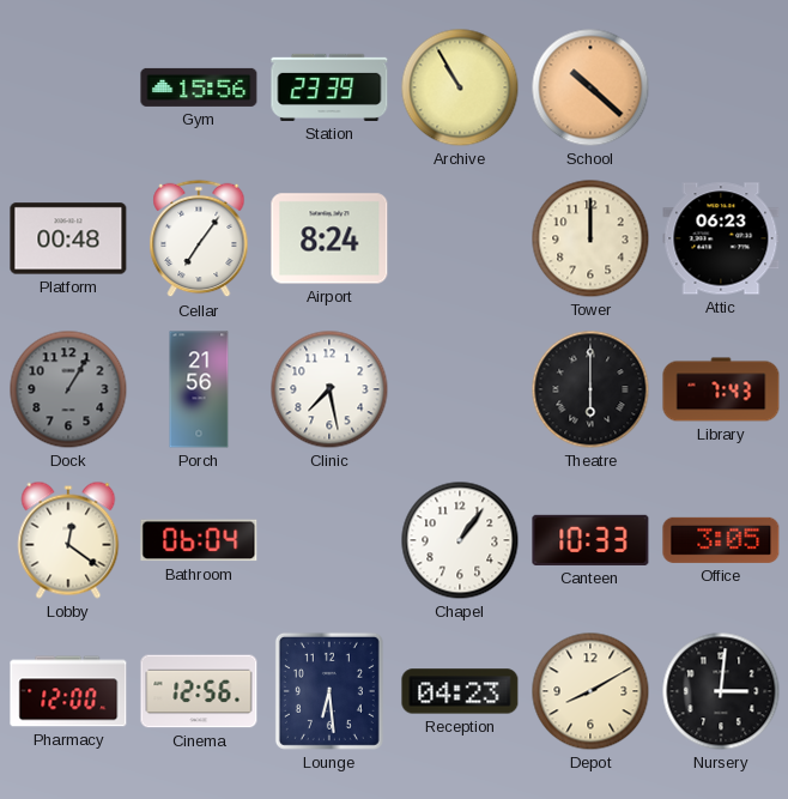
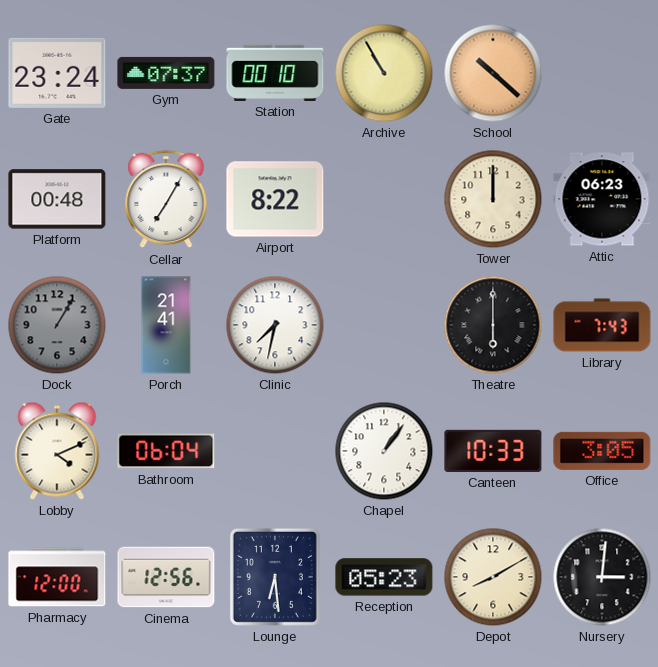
Gate: none -> 23:24 (57, 73)
Gym: 15:56 -> 07:37 (166, 73)
Station: 23:39 -> 00:10 (275, 73)
Cellar: 7:06 -> 7:05 (166, 199)
Airport: 8:24 -> 8:22 (275, 199)
Porch: 21:56 -> 21:41 (166, 325)
Clinic: 7:28 -> 7:32 (275, 325)
Lobby: 12:21 -> 4:11 (57, 451)
Reception: 04:23 -> 05:23 (384, 577)
